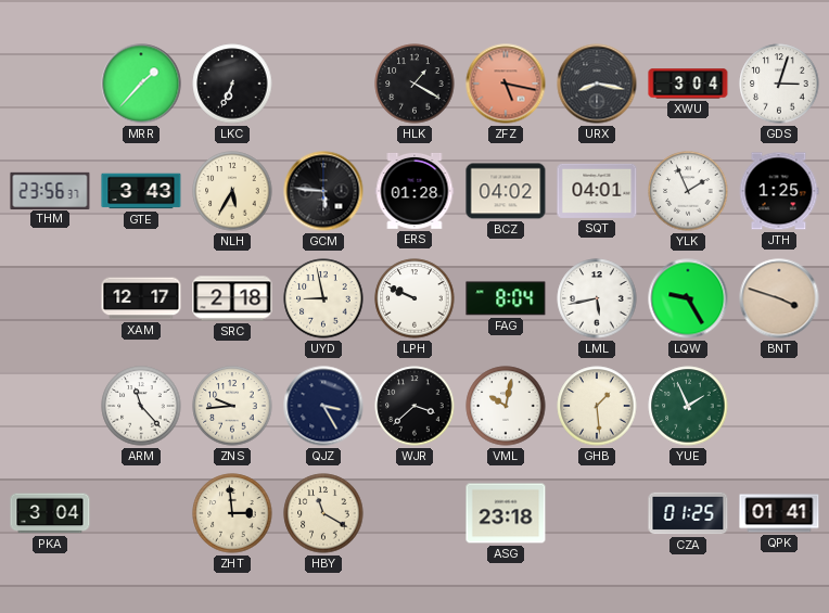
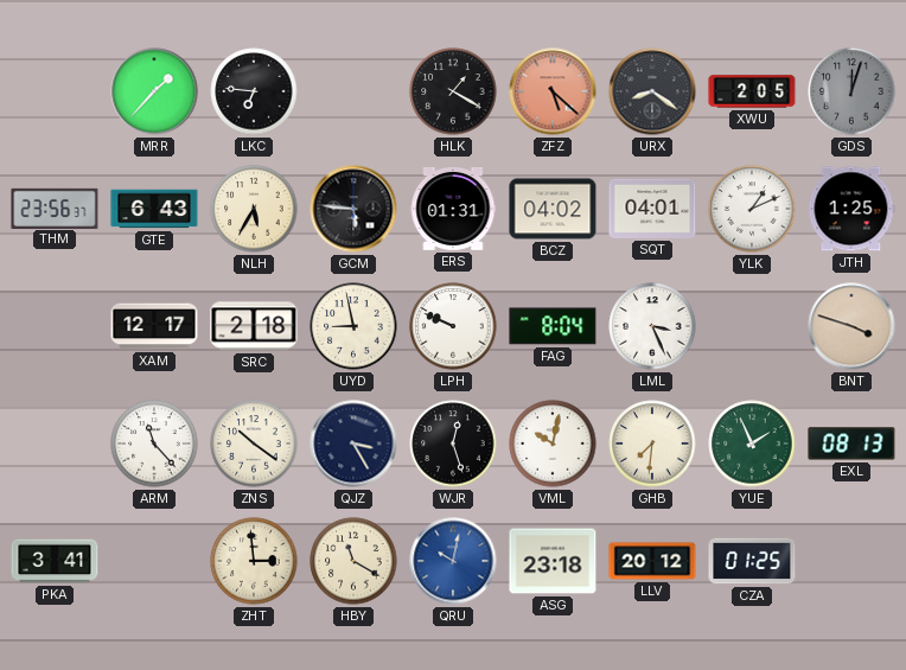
LKC: 6:34 -> 6:46 (254, 91)
ZFZ: 5:17 -> 5:22 (553, 91)
URX: 8:17 -> 8:21 (652, 91)
XWU: 3:04 -> 2:05 (752, 91)
GDS: 3:03 -> 12:03 (851, 91)
GDS dial: white -> grey (851, 91)
GTE: 3:43 -> 6:43 (154, 209)
ERS: 01:28 -> 01:31 (453, 209)
YLK: 1:56 -> 1:11 (752, 209)
LML: 5:43 -> 3:26 (652, 326)
LQW: 9:25 -> none (688, 298)
ZNS: 9:44 -> 10:21 (254, 444)
WJR: 3:38 -> 12:27 (453, 444)
GHB: 1:29 -> 7:31 (652, 444)
EXL: none -> 08:13 (851, 444)
PKA: 3:04 -> 3:41 (55, 561)
QRU: none -> 10:02 (453, 561)
LLV: none -> 20:12 (652, 561)
QPK: 01:41 -> none (779, 513)
